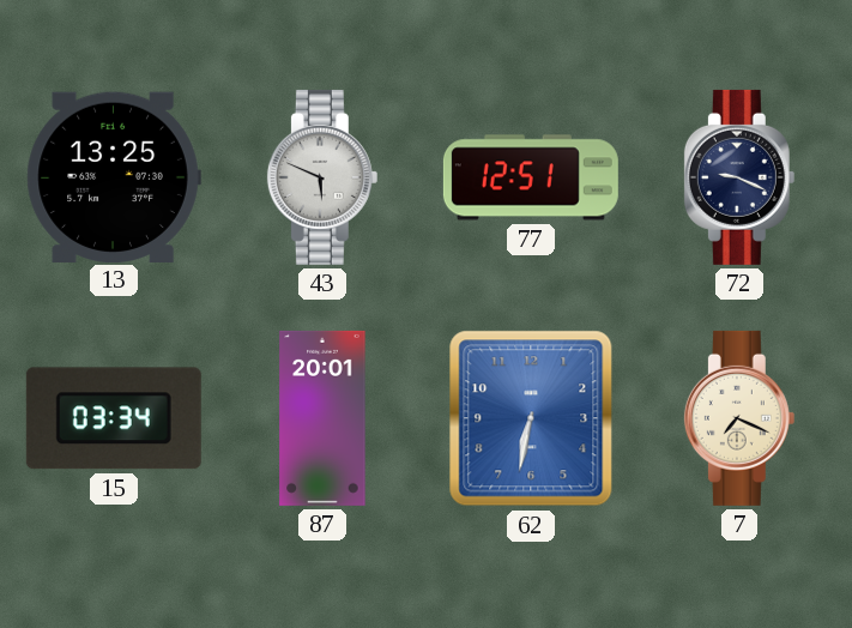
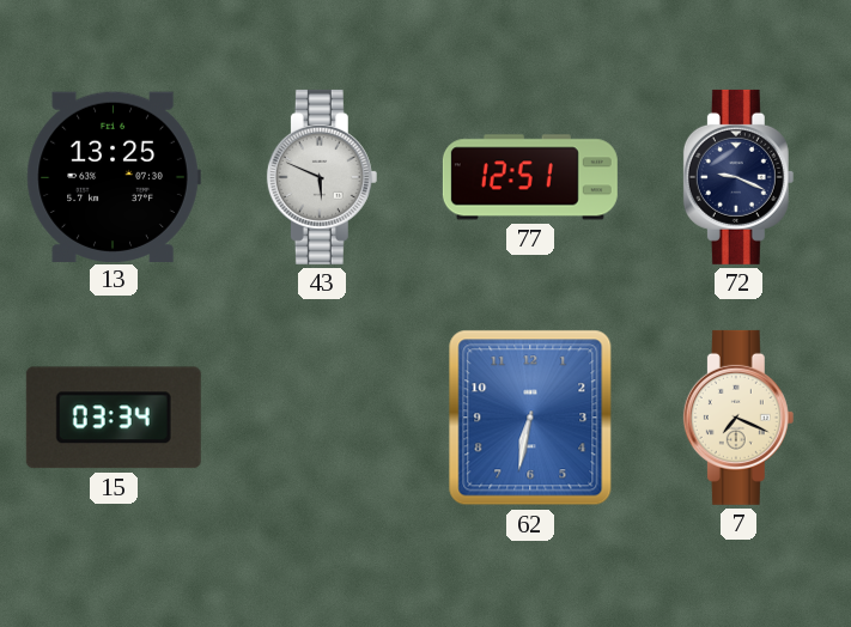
87: 20:01 -> none (322, 418)
